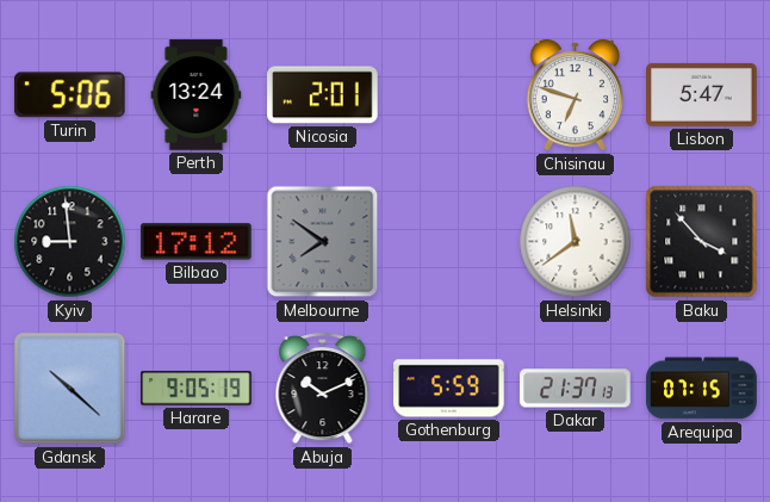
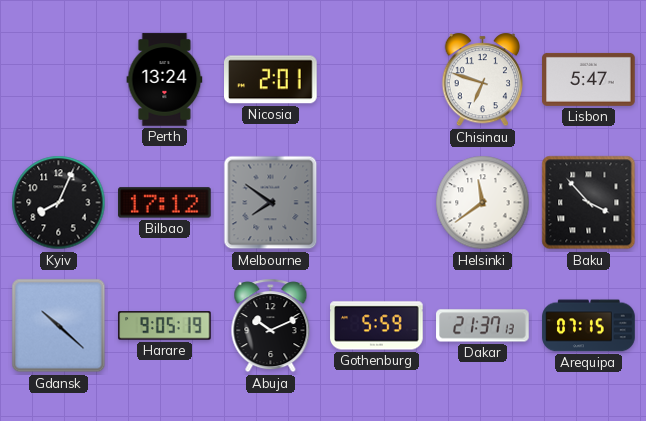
Turin: 5:06 -> none (69, 95)
Kyiv: 8:59 -> 8:04 (59, 203)
